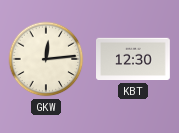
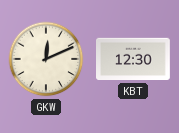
GKW: 12:14 -> 12:11 (46, 59)
